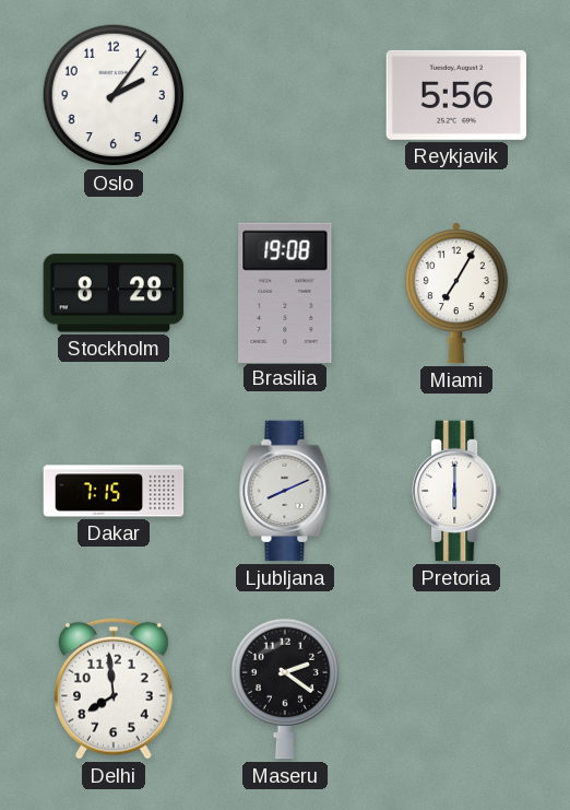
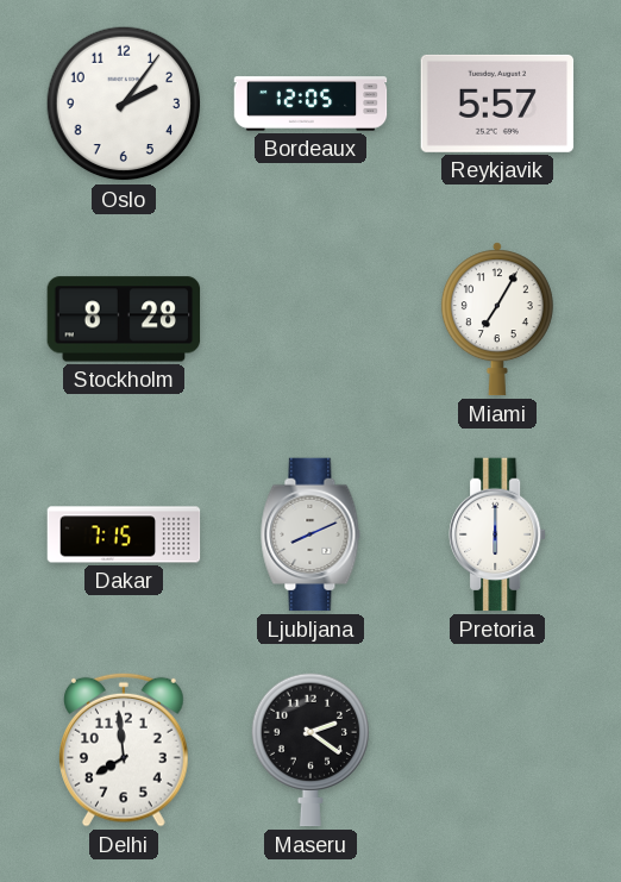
Bordeaux: none -> 12:05 (310, 104)
Reykjavik: 5:56 -> 5:57 (497, 104)
Brasilia: 19:08 -> none (285, 292)
